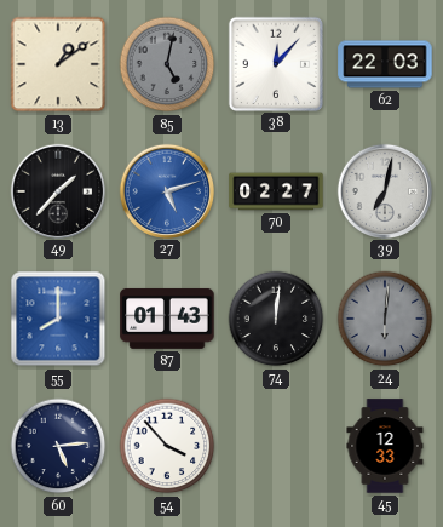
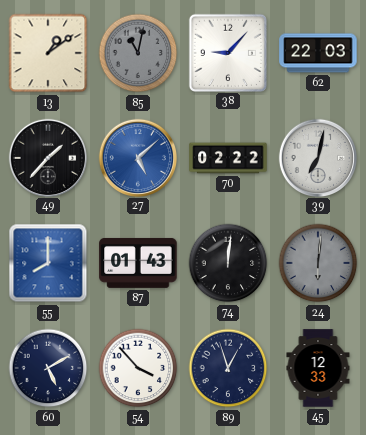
85: 5:02 -> 11:02 (138, 53)
38: 12:07 -> 9:07 (228, 52)
27: 5:12 -> 5:08 (137, 157)
70: 02:27 -> 02:22 (228, 158)
60: 5:14 -> 5:10 (48, 368)
89: none -> 12:57 (228, 368)
